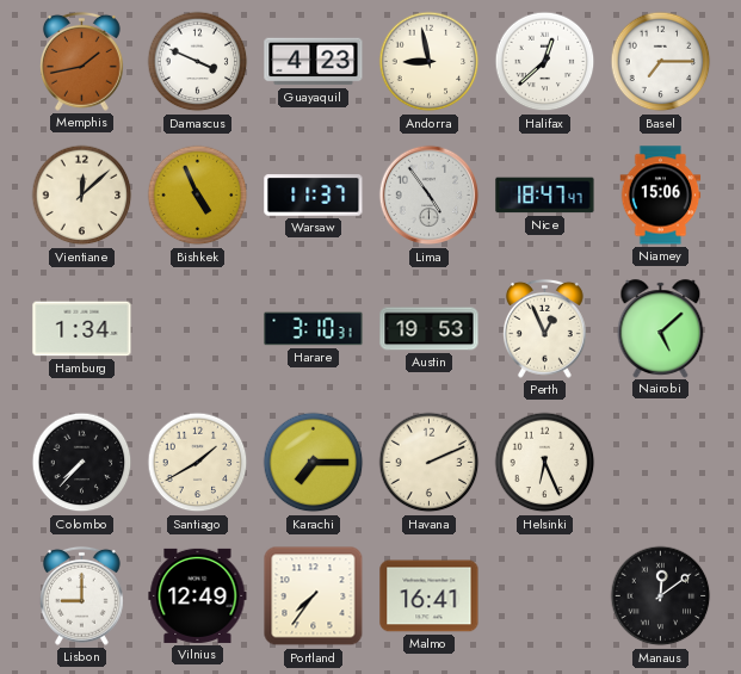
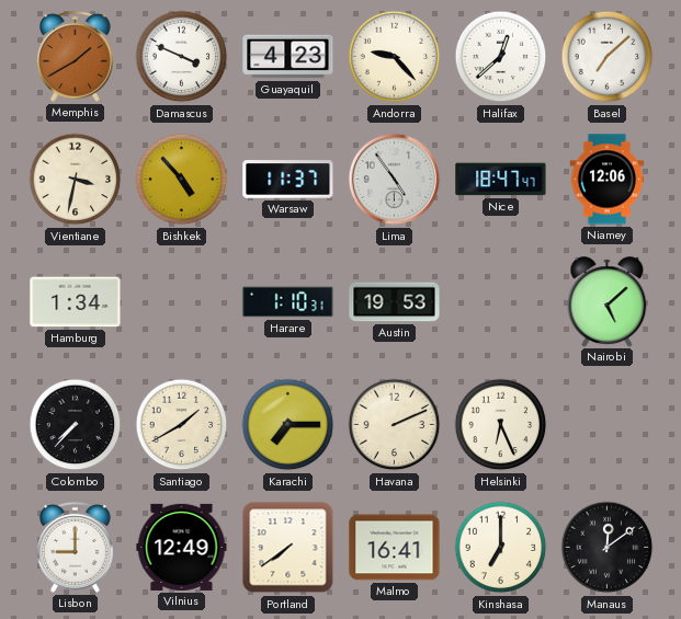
Memphis: 1:43 -> 1:40 (75, 56)
Andorra: 8:58 -> 9:23 (395, 57)
Basel: 7:15 -> 7:08 (608, 57)
Vientiane: 12:08 -> 3:32 (76, 180)
Bishkek: 4:56 -> 4:53 (182, 180)
Niamey: 15:06 -> 12:06 (608, 180)
Harare: 3:10 -> 1:10 (288, 302)
Perth: 12:56 -> none (544, 328)
Portland: 7:36 -> 7:39 (288, 548)
Kinshasa: none -> 7:00 (501, 548)
